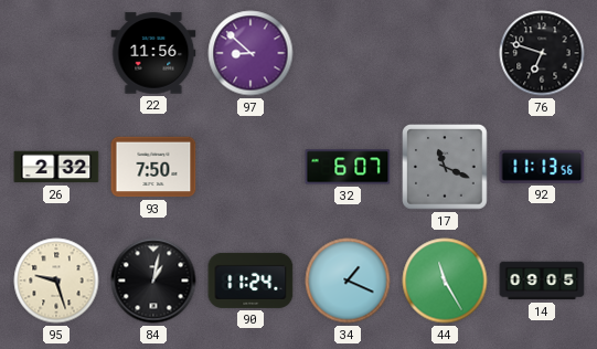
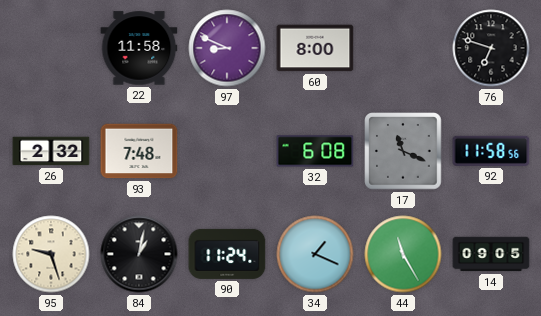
22: 11:56 -> 11:58 (139, 48)
97: 8:52 -> 8:49 (227, 48)
60: none -> 8:00 (315, 48)
93: 7:50 -> 7:48 (139, 151)
32: 6:07 -> 6:08 (315, 151)
92: 11:13 -> 11:58 (491, 151)
